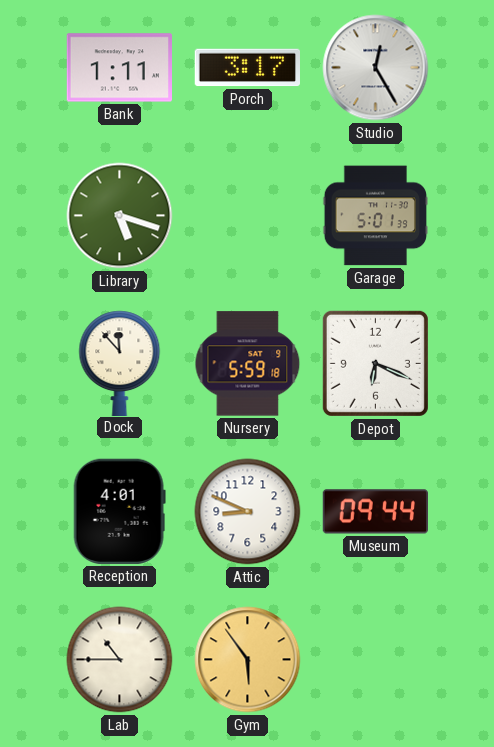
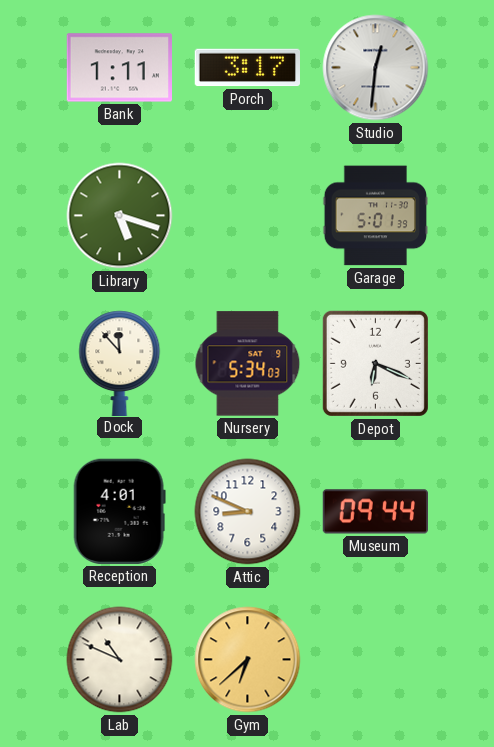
Studio: 12:25 -> 12:31 (376, 68)
Nursery: 5:59 -> 5:34 (248, 364)
Lab: 10:45 -> 10:49 (120, 660)
Gym: 5:54 -> 6:38 (248, 660)
